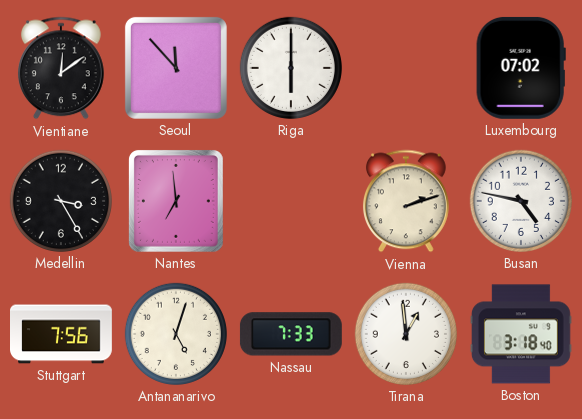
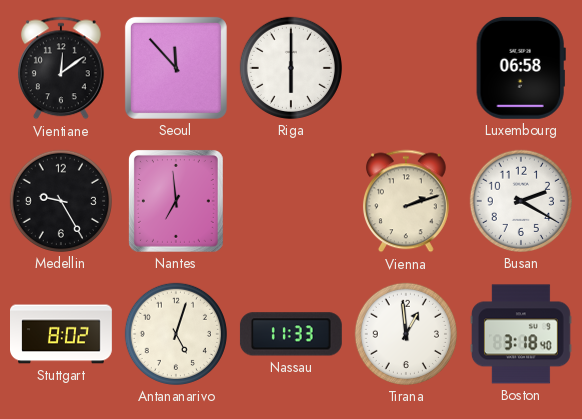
Luxembourg: 07:02 -> 06:58 (521, 68)
Medellin: 3:25 -> 9:25 (61, 201)
Busan: 4:47 -> 2:20 (521, 201)
Stuttgart: 7:56 -> 8:02 (62, 334)
Nassau: 7:33 -> 11:33 (291, 334)
